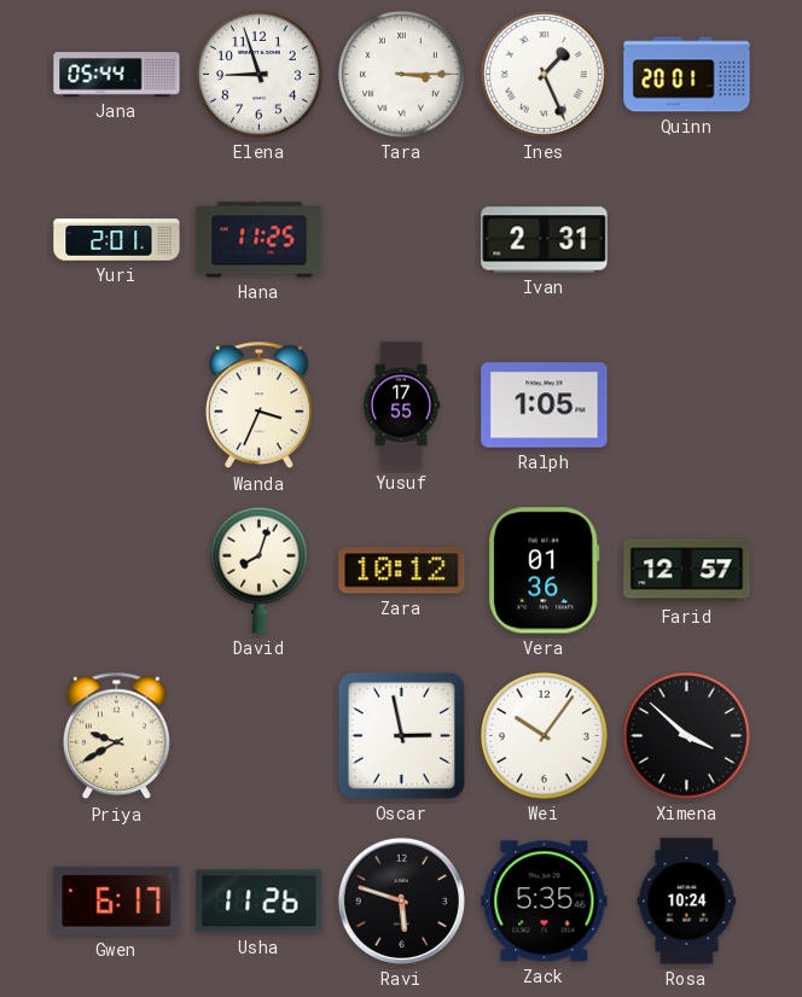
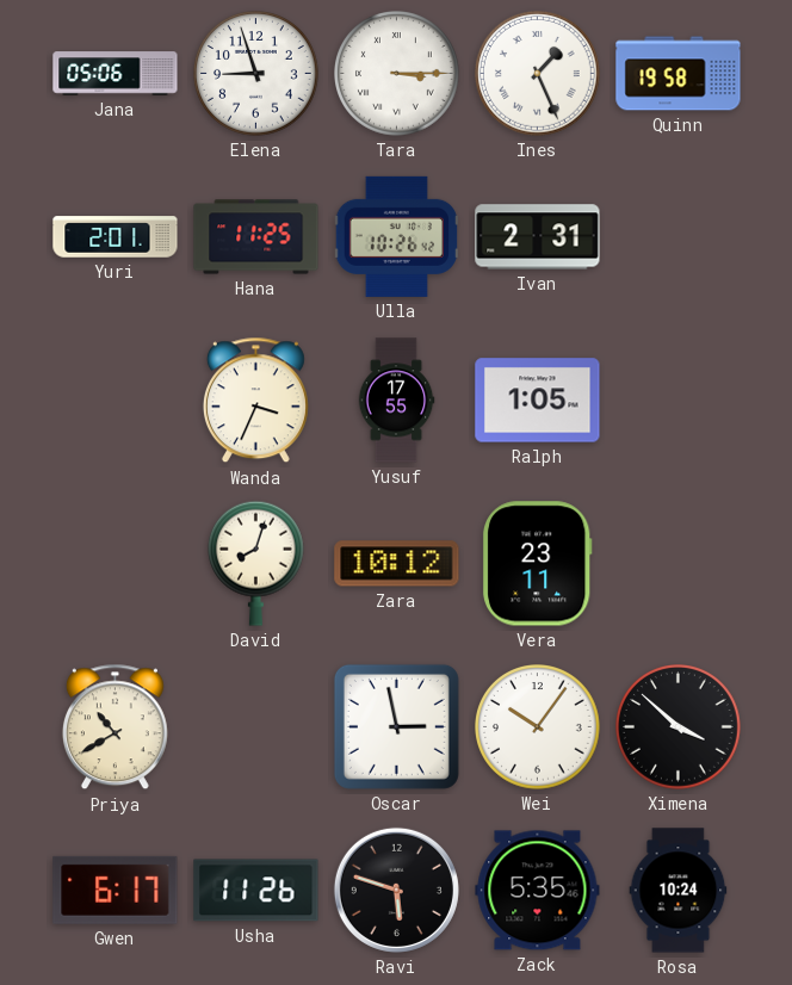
Jana: 05:44 -> 05:06 (116, 74)
Quinn: 20:01 -> 19:58 (679, 74)
Ulla: none -> 10:26 (396, 236)
Vera: 01:36 -> 23:11 (537, 564)
Farid: 12:57 -> none (687, 571)
Priya: 9:40 -> 10:40 (115, 727)
